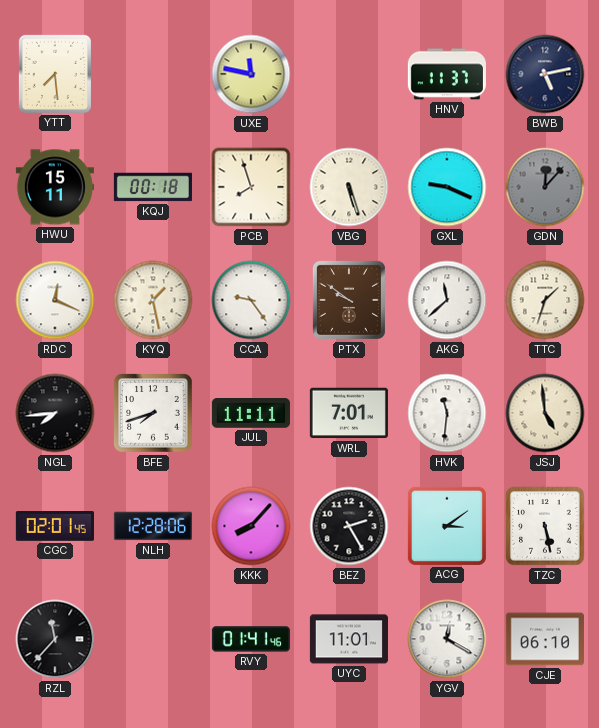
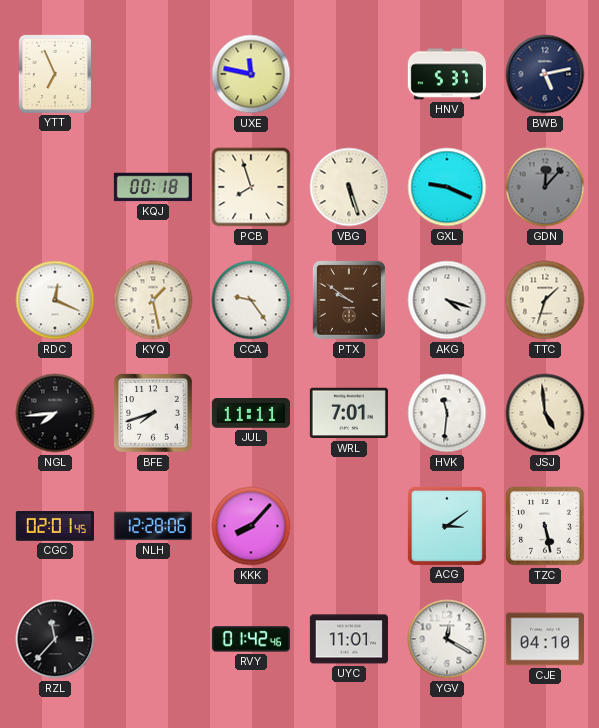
YTT: 7:29 -> 6:56 (55, 74)
HNV: 11:37 -> 5:37 (447, 74)
HWU: 15:11 -> none (55, 187)
AKG: 11:38 -> 4:18 (447, 300)
BEZ: 2:25 -> none (349, 526)
RVY: 01:41 -> 01:42 (251, 639)
CJE: 06:10 -> 04:10 (545, 639)
